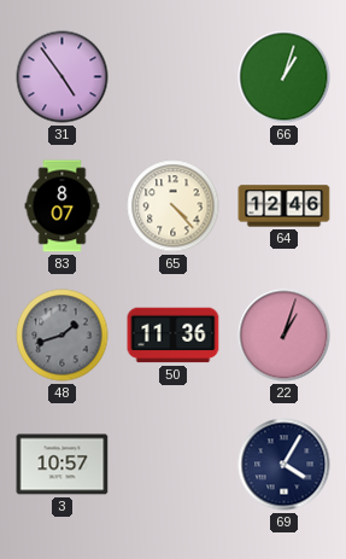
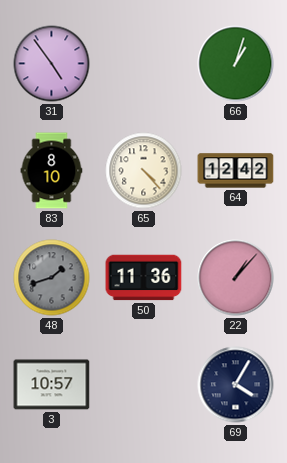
83: 8:07 -> 8:10 (52, 171)
64: 12:46 -> 12:42 (236, 171)
22: 1:03 -> 1:07 (236, 278)
